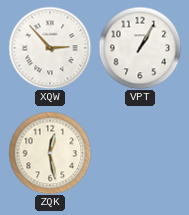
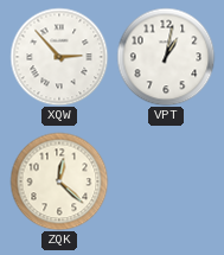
VPT: 1:05 -> 1:02 (166, 57)
ZQK: 12:28 -> 12:22 (59, 181)
